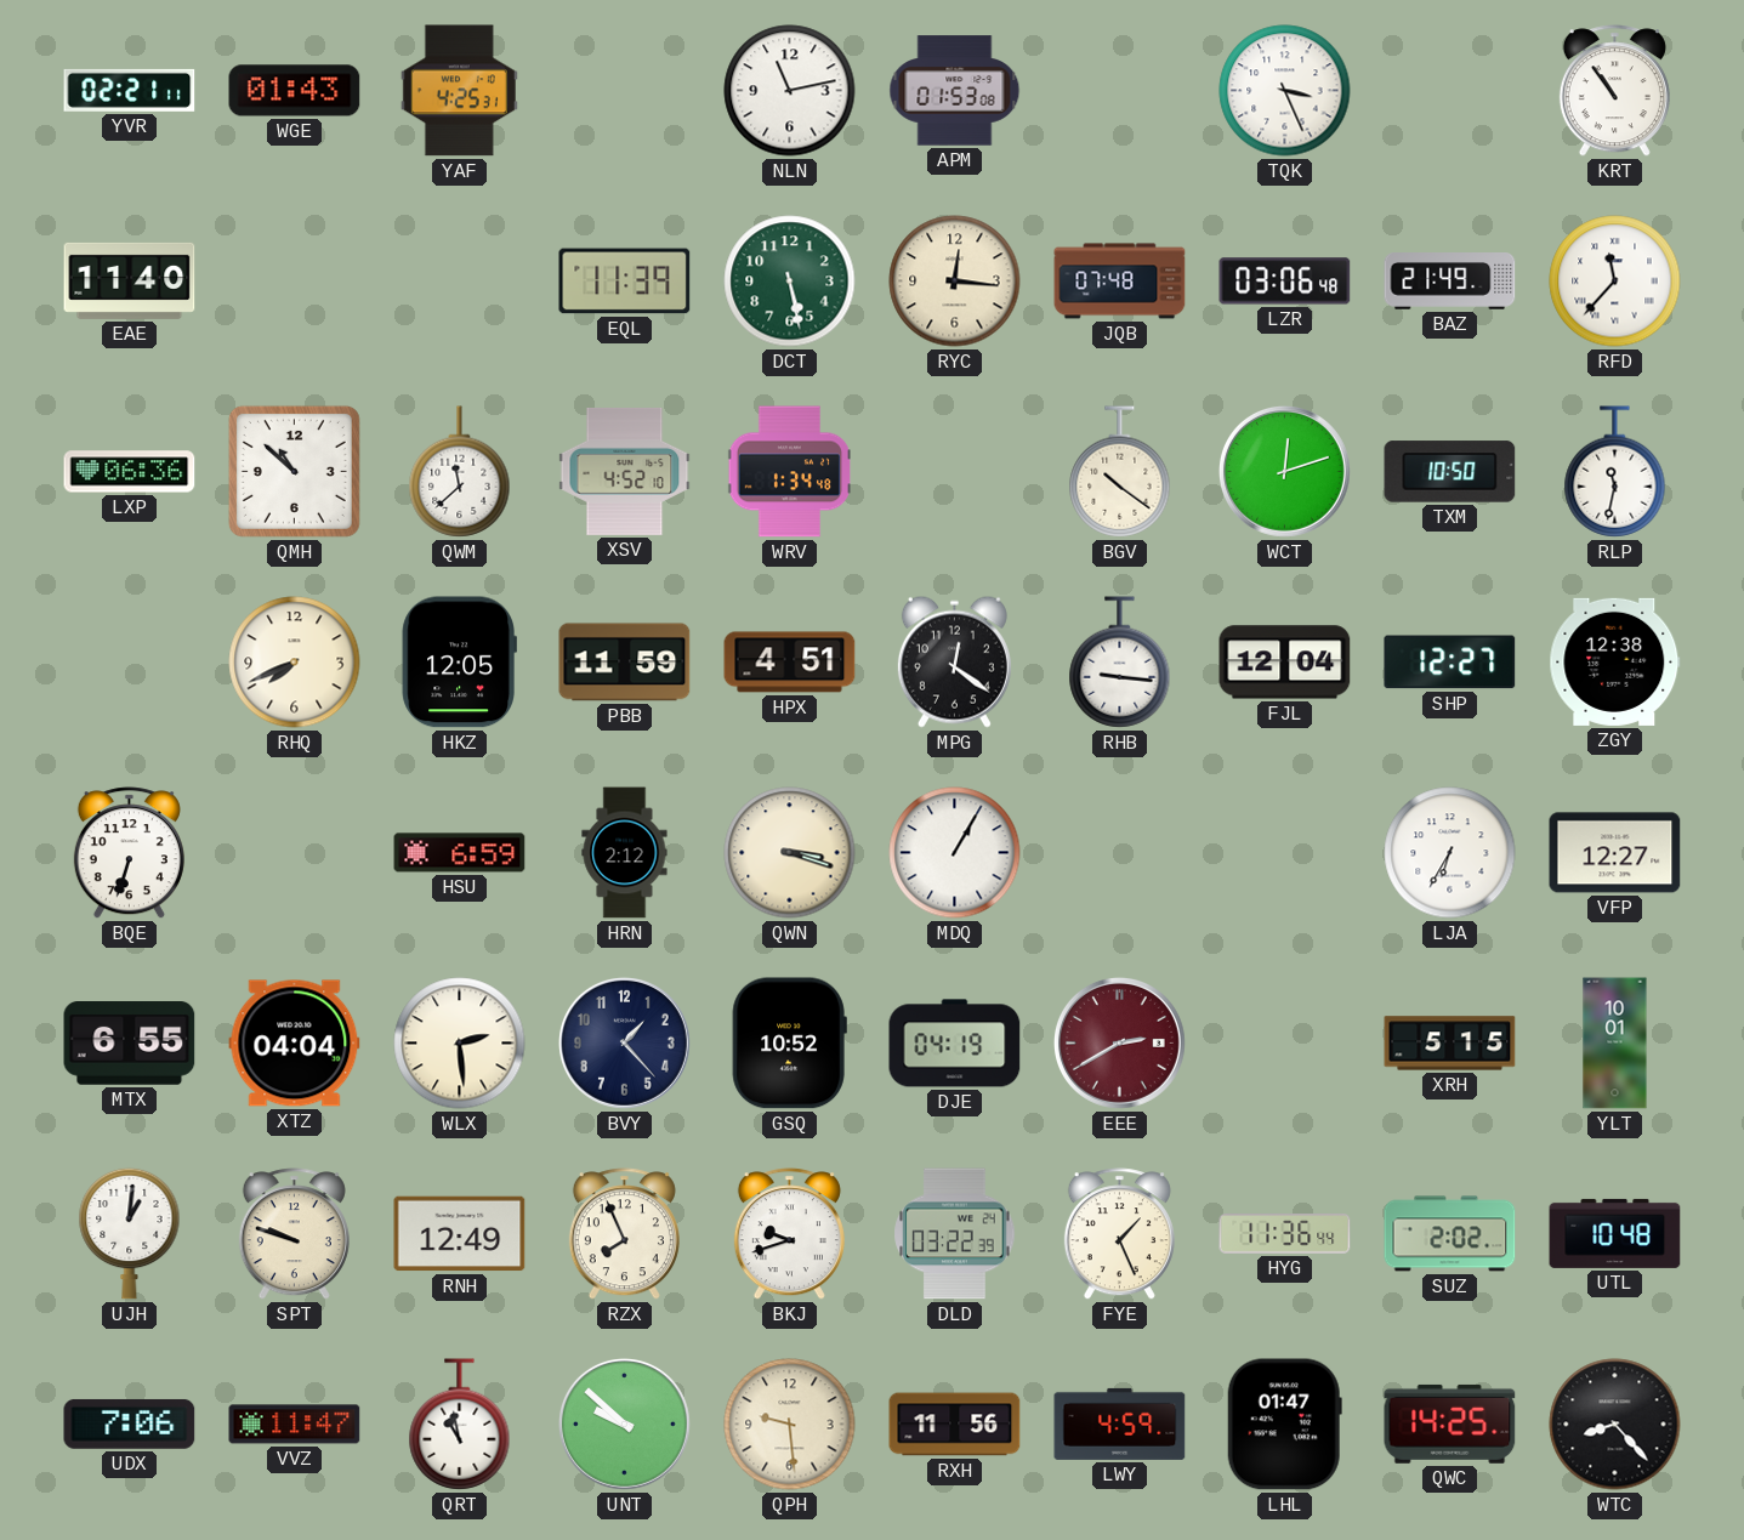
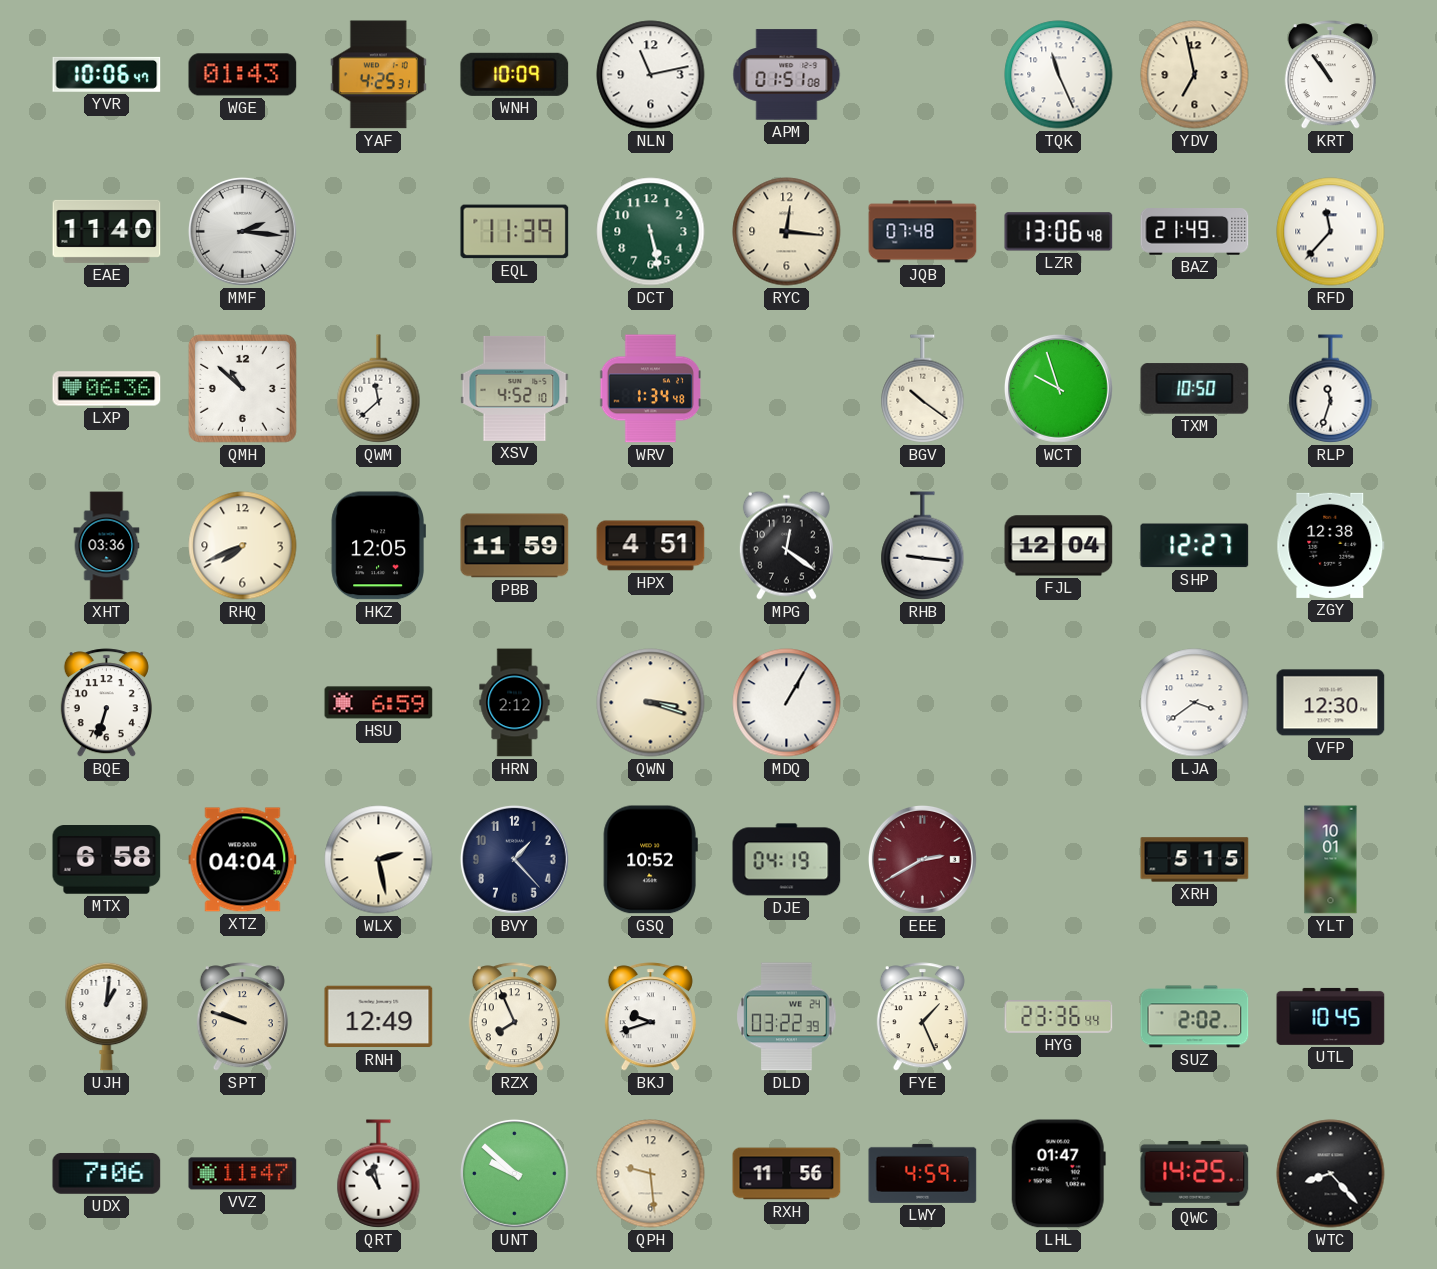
YVR: 02:21 -> 10:06 (107, 74)
WNH: none -> 10:09 (515, 74)
APM: 01:53 -> 01:51 (787, 75)
TQK: 3:26 -> 11:26 (1059, 75)
YDV: none -> 6:58 (1195, 75)
MMF: none -> 2:16 (242, 231)
LZR: 03:06 -> 13:06 (1059, 232)
WCT: 12:12 -> 9:57 (1058, 388)
RLP: 11:32 -> 11:33 (1331, 389)
XHT: none -> 03:36 (107, 546)
LJA: 6:35 -> 3:39 (1195, 703)
VFP: 12:27 -> 12:30 (1331, 703)
MTX: 6:55 -> 6:58 (107, 860)
WLX: 2:29 -> 2:28 (379, 860)
HYG: 11:36 -> 23:36 (1059, 1017)
UTL: 10:48 -> 10:45 (1331, 1016)
